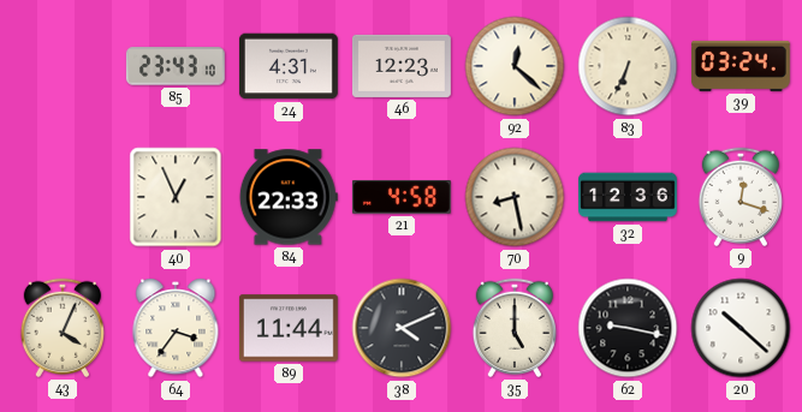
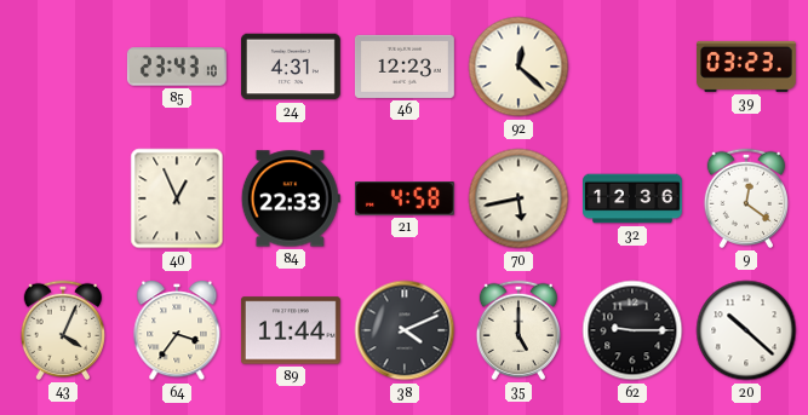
83: 6:34 -> none (628, 66)
39: 03:24 -> 03:23 (746, 67)
70: 8:28 -> 5:43 (518, 198)
9: 12:18 -> 12:21 (745, 198)
62: 9:17 -> 9:15 (632, 330)
